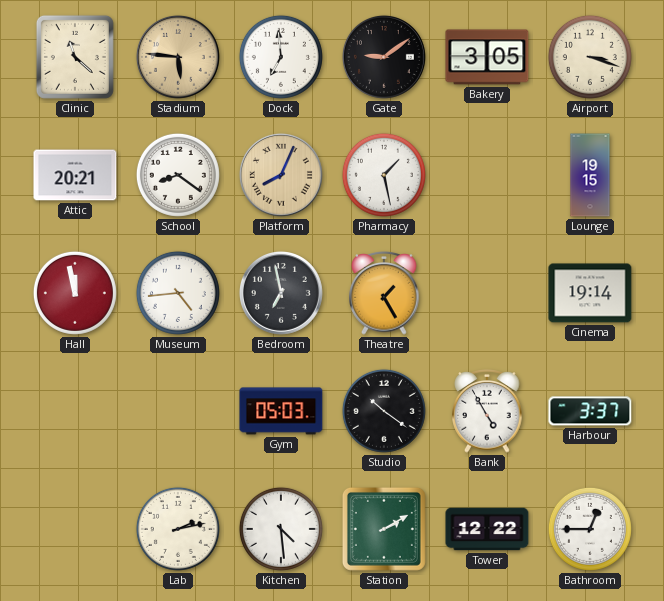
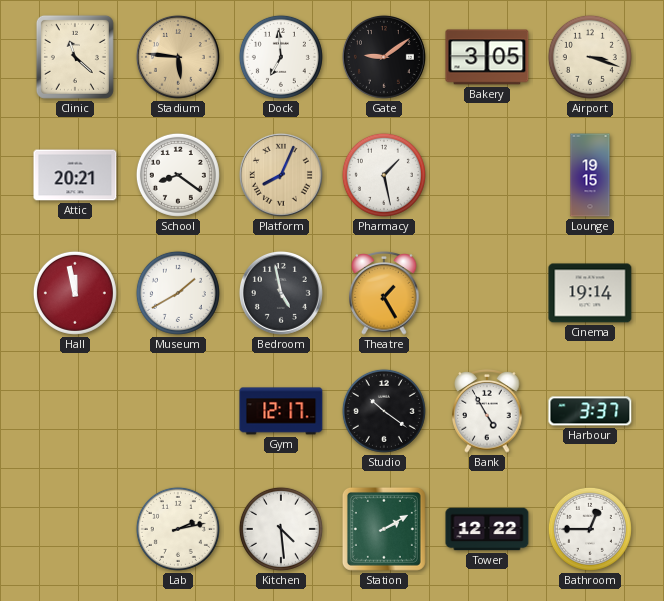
Museum: 4:44 -> 1:40 (178, 293)
Bedroom: 6:58 -> 4:58 (281, 293)
Gym: 05:03 -> 12:17 (281, 411)
